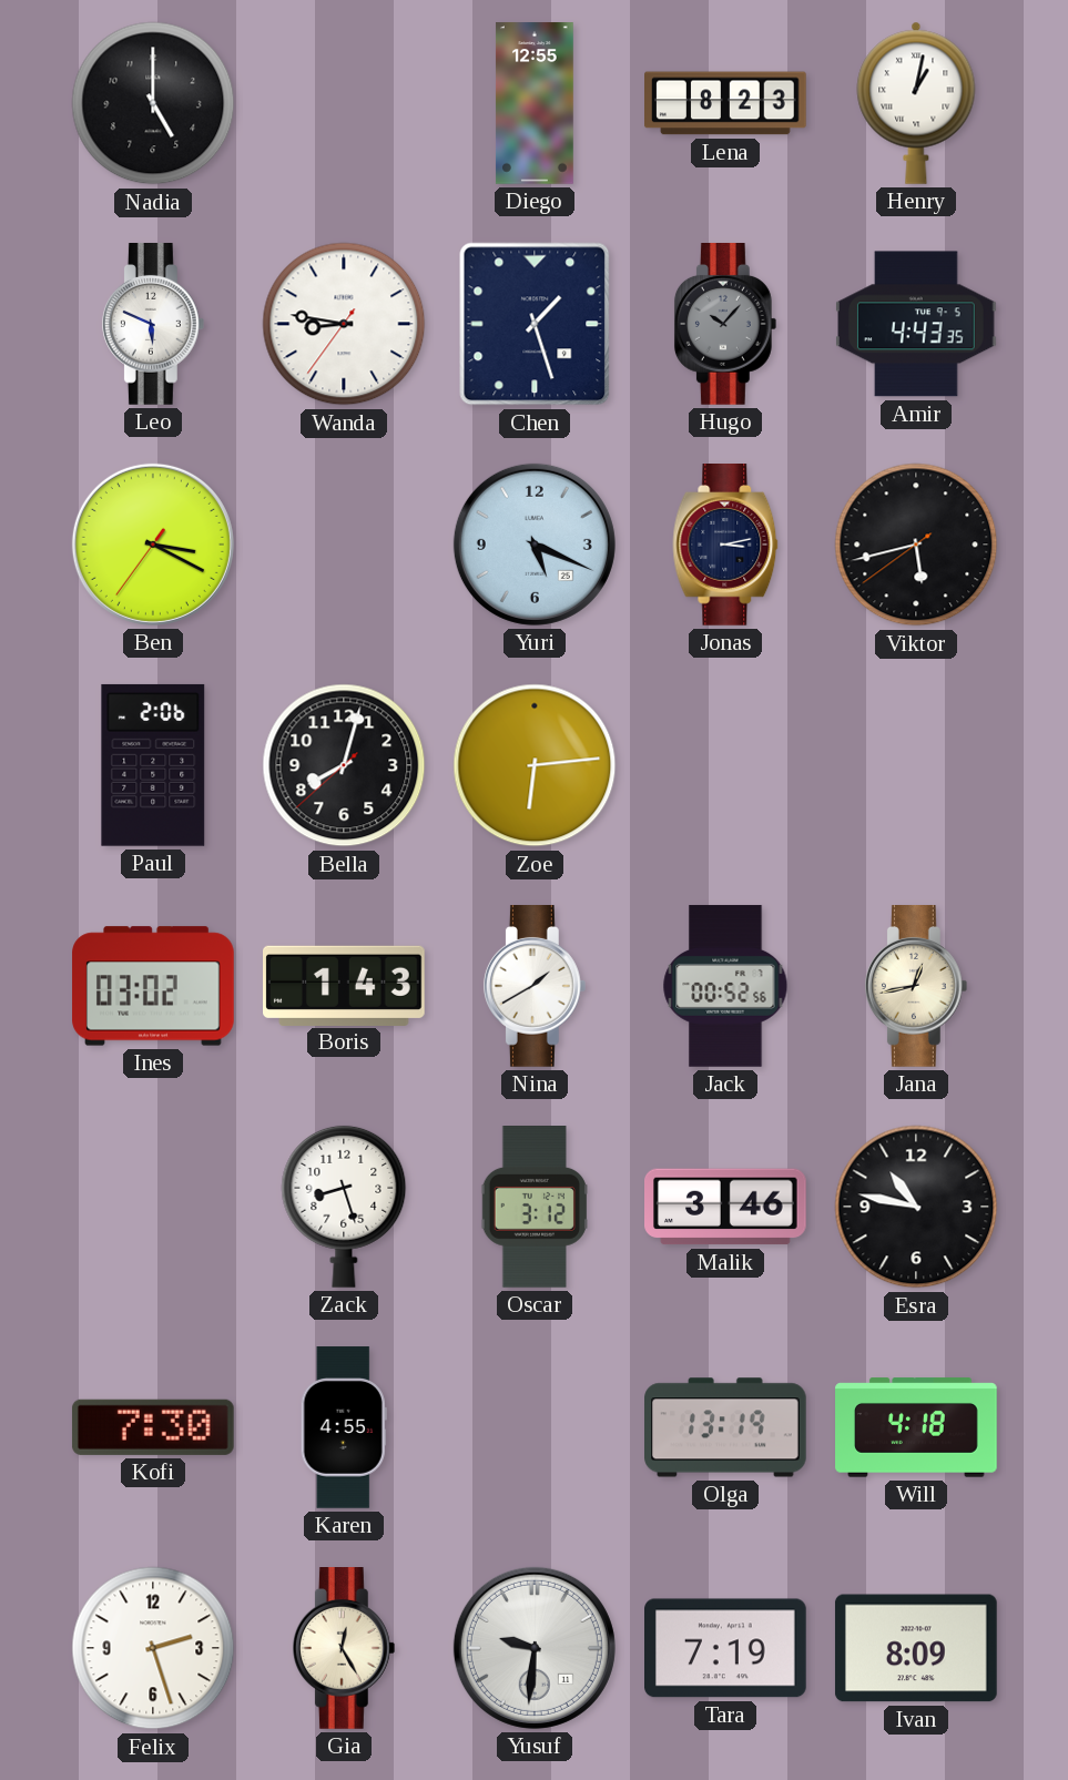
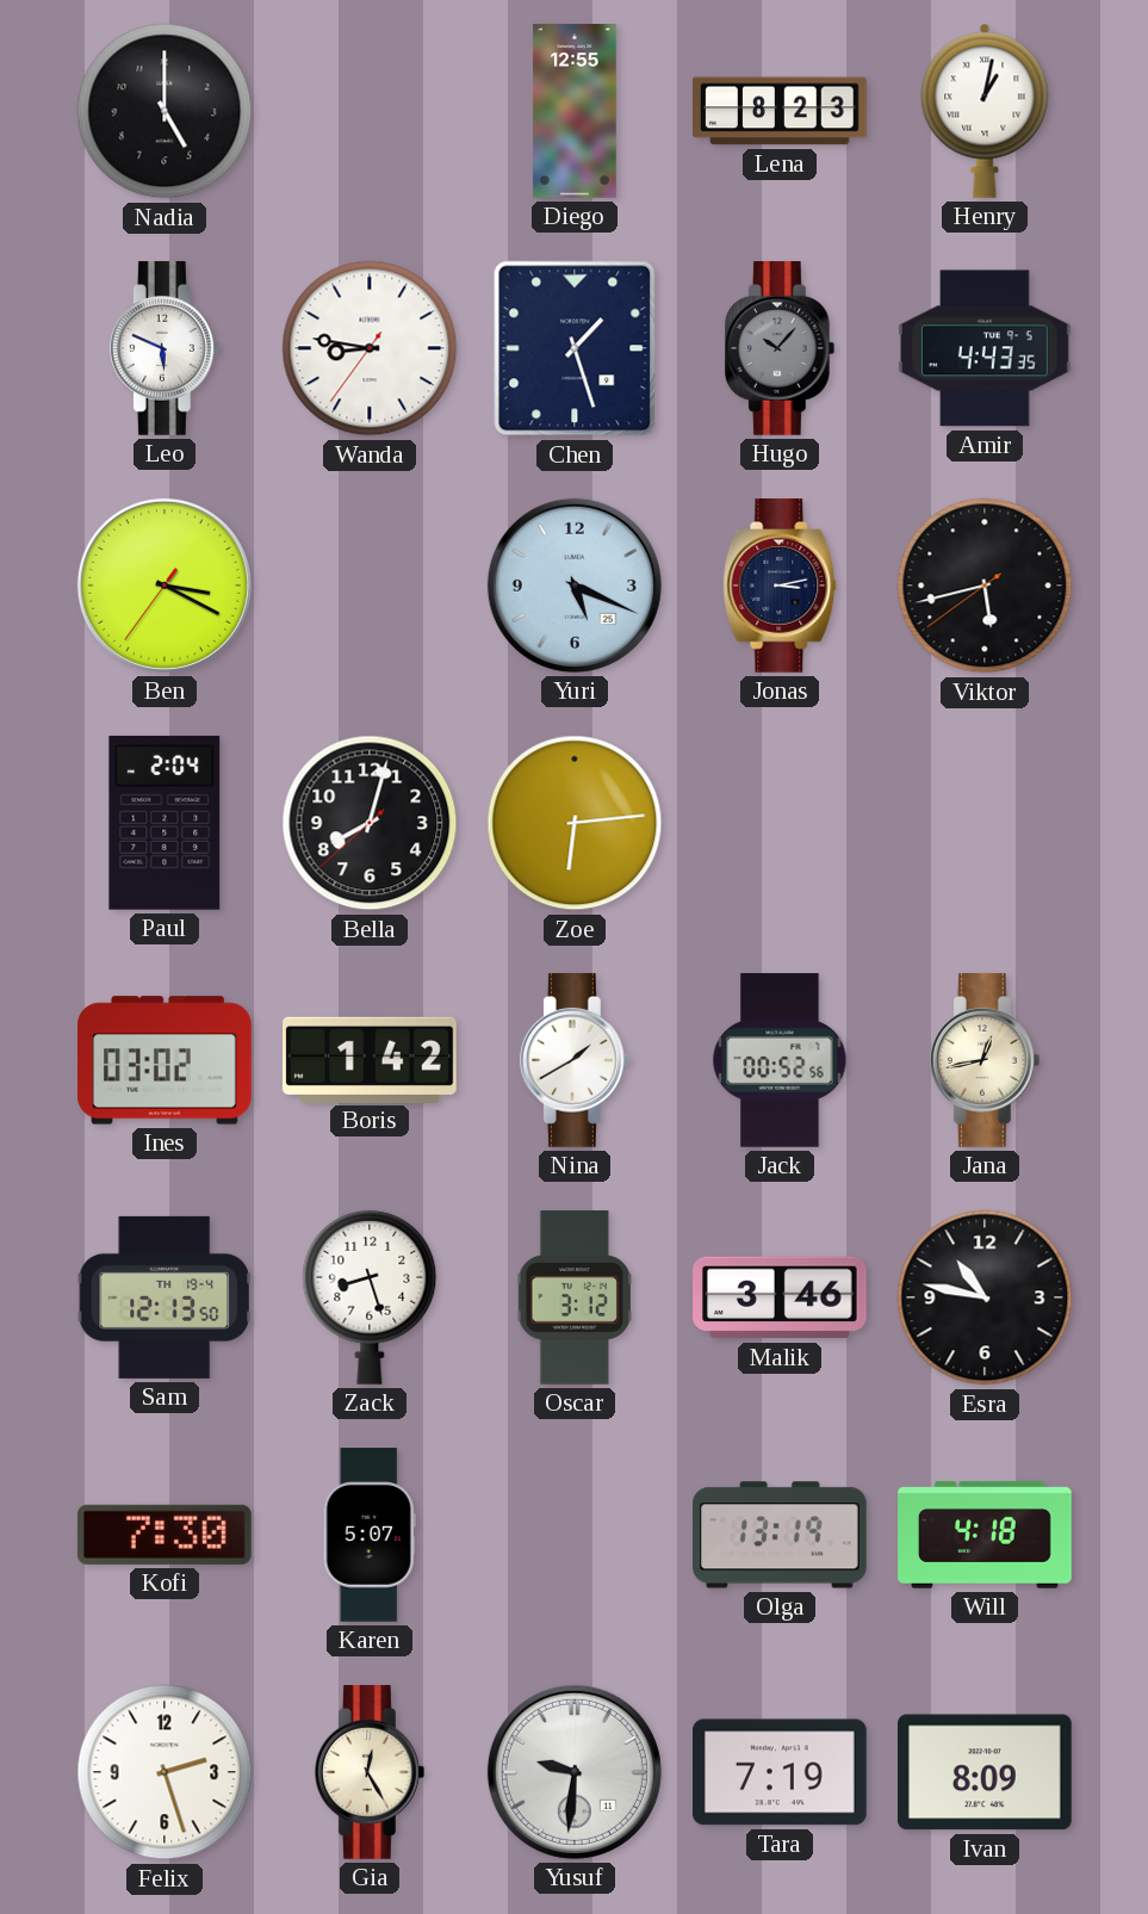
Paul: 2:06 -> 2:04 (165, 823)
Boris: 1:43 -> 1:42 (371, 1059)
Sam: none -> 12:13 (163, 1297)
Karen: 4:55 -> 5:07 (370, 1535)
